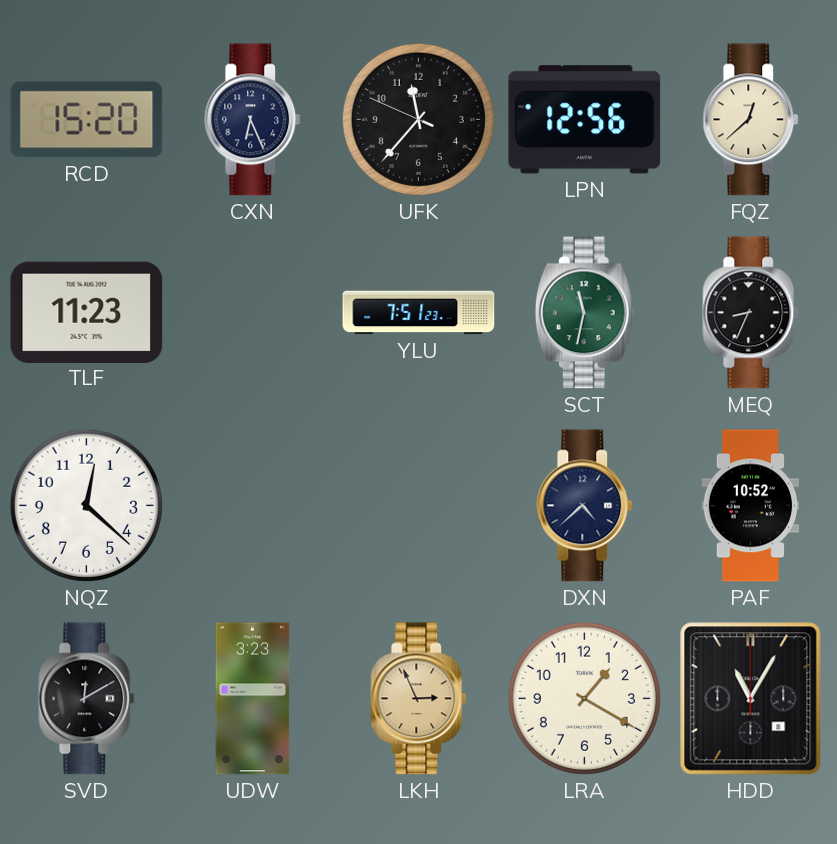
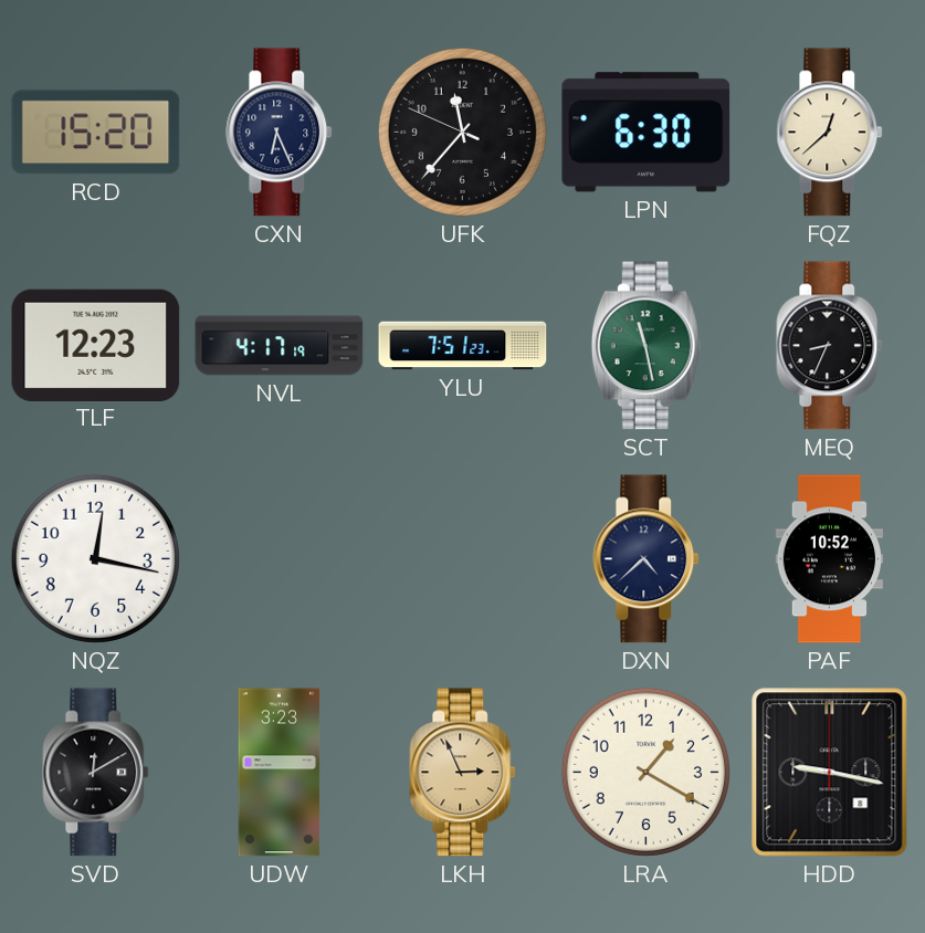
LPN: 12:56 -> 6:30 (647, 133)
TLF: 11:23 -> 12:23 (96, 345)
NVL: none -> 4:17 (280, 346)
SCT: 11:32 -> 11:28 (645, 346)
NQZ: 12:22 -> 12:17 (95, 558)
HDD: 11:05 -> 9:17 (830, 773)
